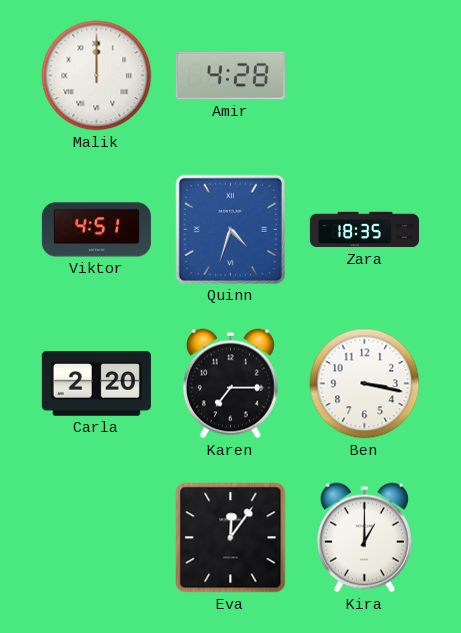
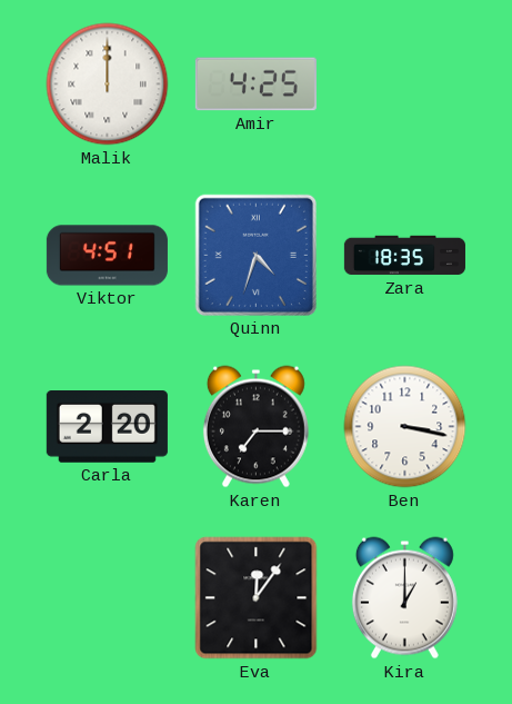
Amir: 4:28 -> 4:25 (255, 85)
